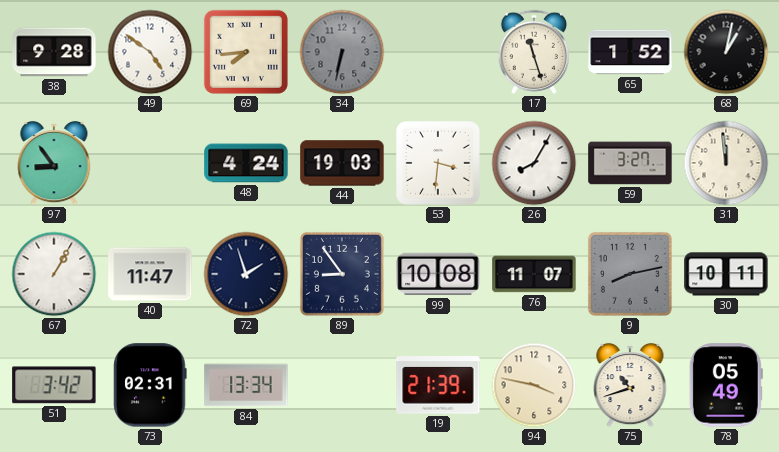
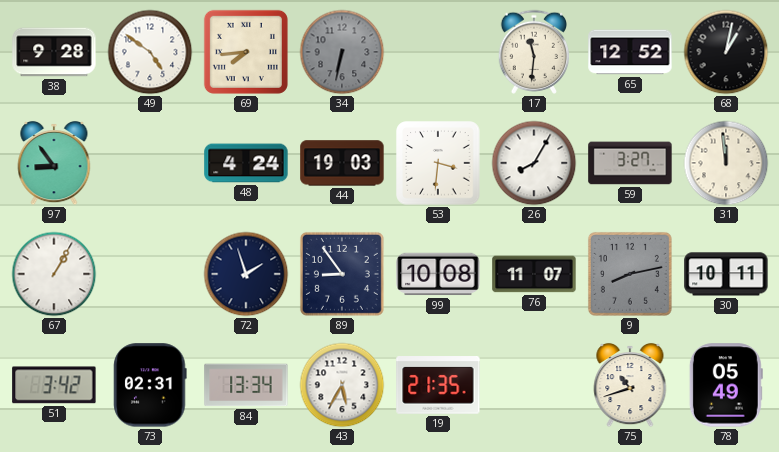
17: 11:27 -> 11:31 (533, 52)
65: 1:52 -> 12:52 (630, 52)
40: 11:47 -> none (150, 274)
43: none -> 5:35 (342, 385)
19: 21:39 -> 21:35 (438, 386)
94: 3:47 -> none (534, 385)
